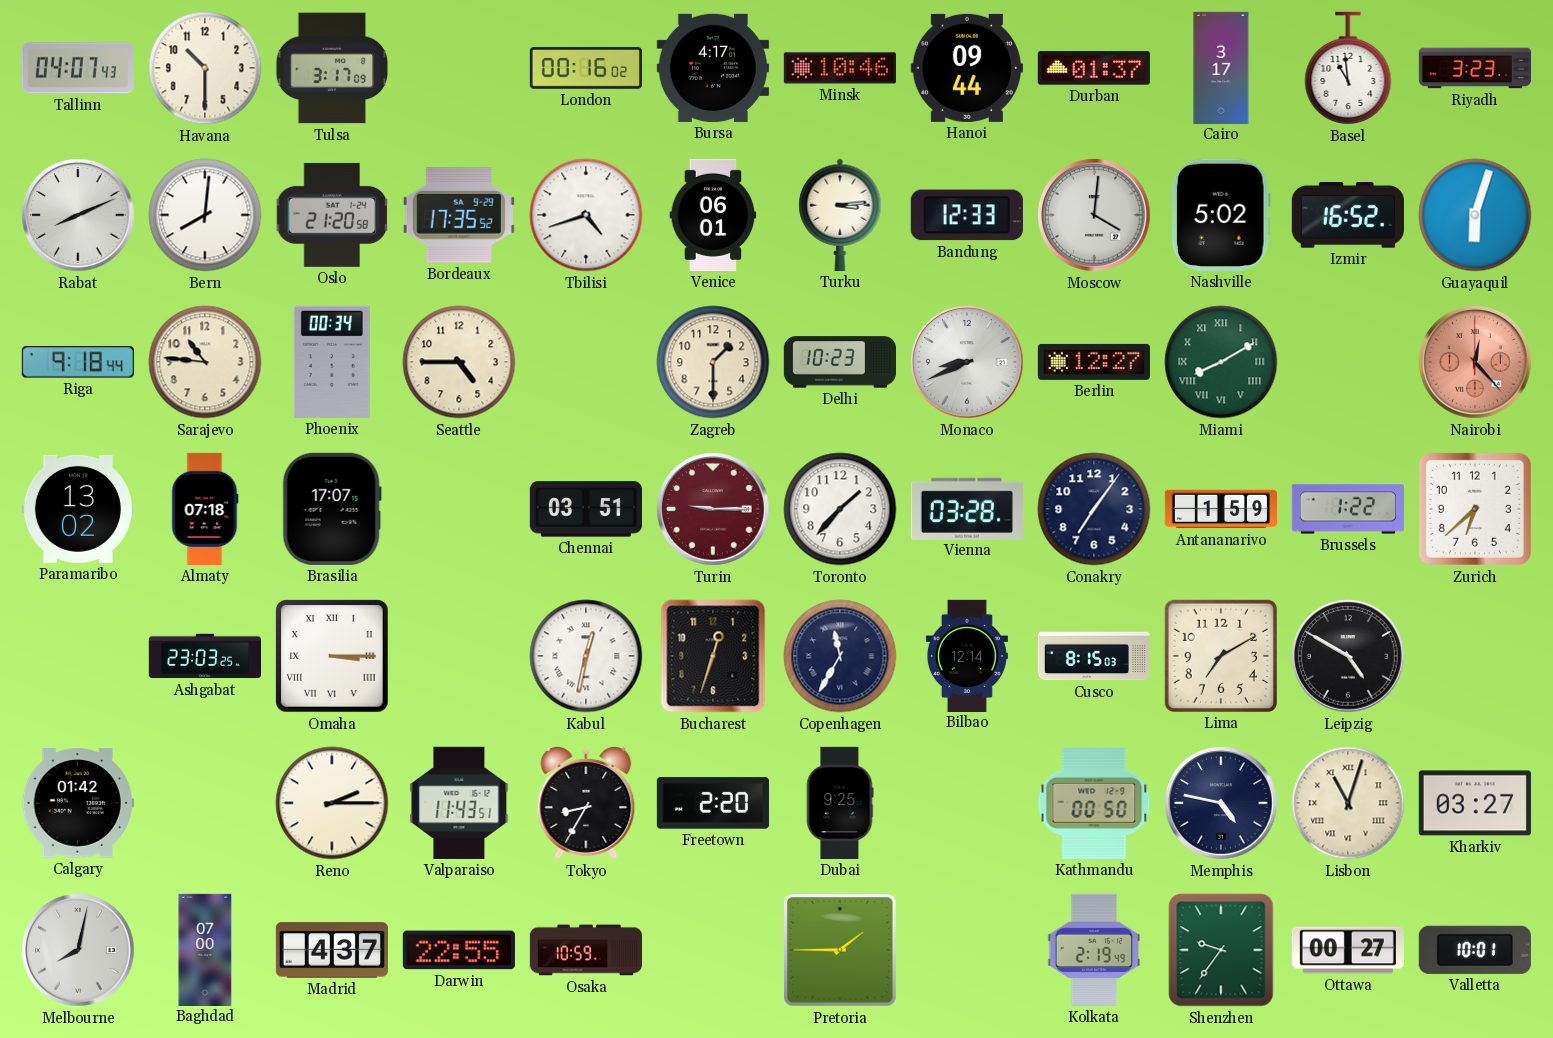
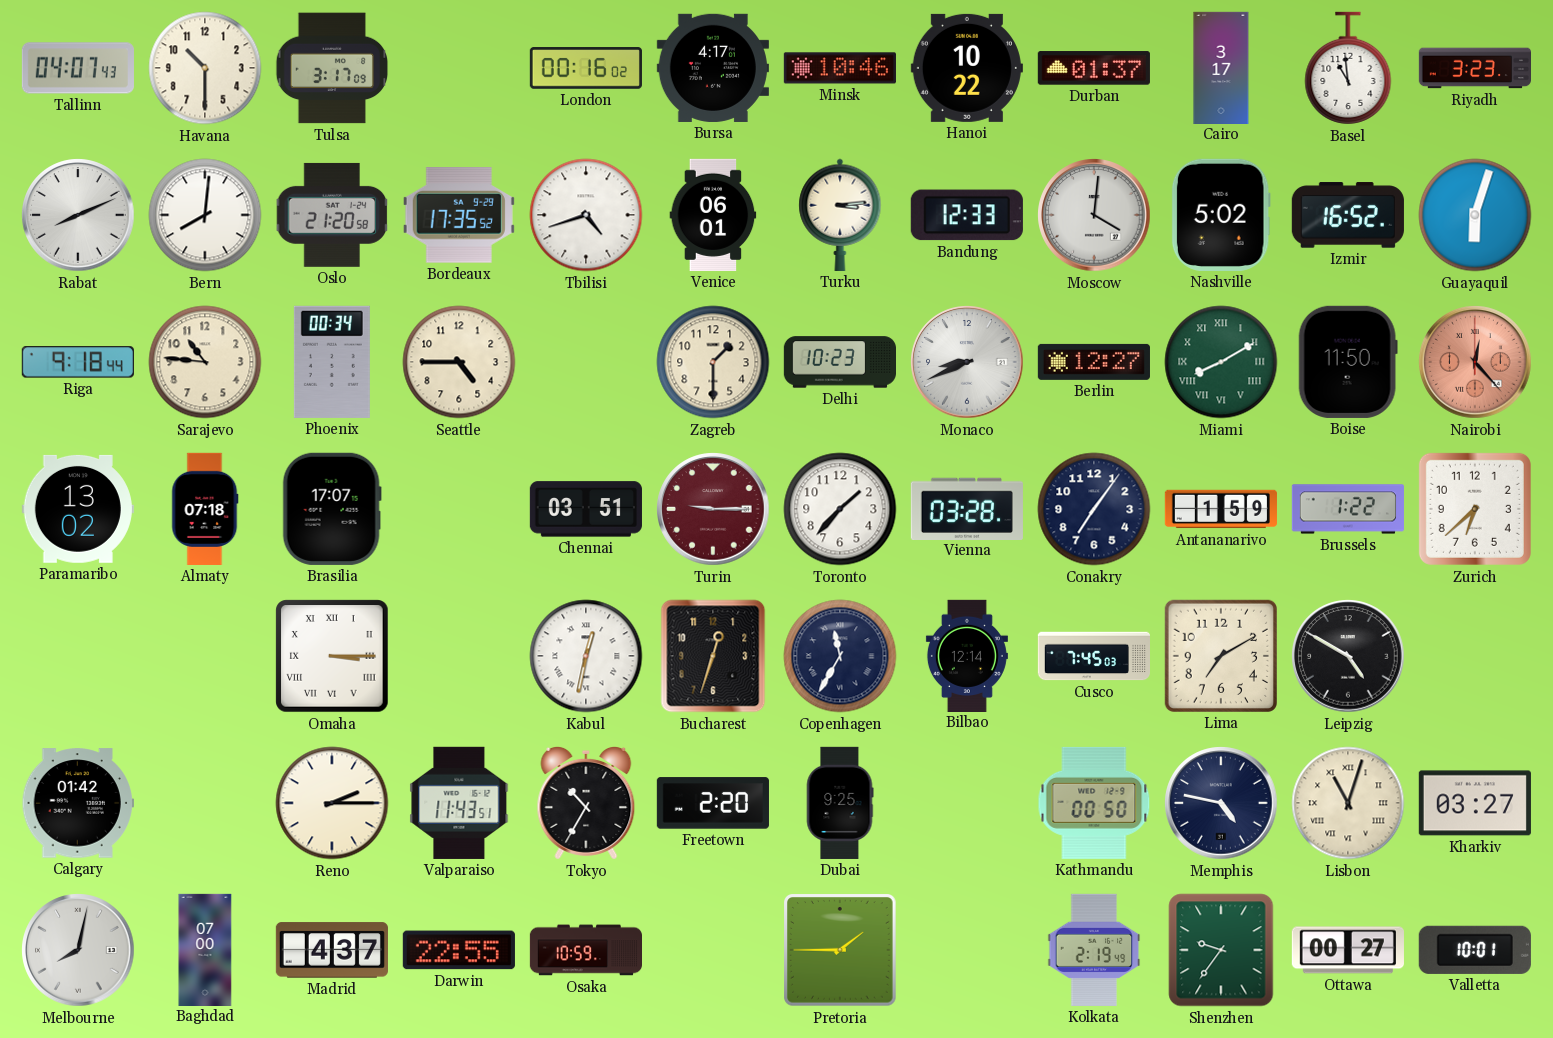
Hanoi: 09:44 -> 10:22 (967, 68)
Boise: none -> 11:50 (1348, 362)
Ashgabat: 23:03 -> none (204, 656)
Cusco: 8:15 -> 7:45 (1093, 656)
Tokyo: 8:35 -> 10:35 (586, 803)
